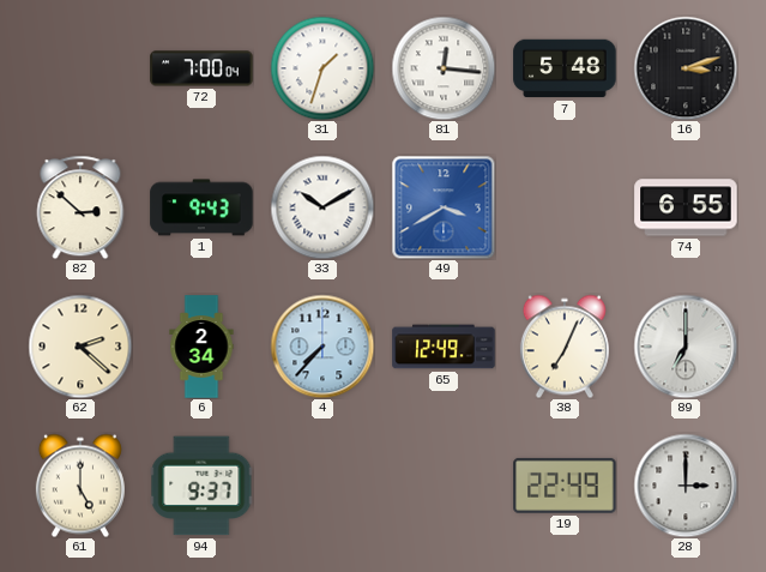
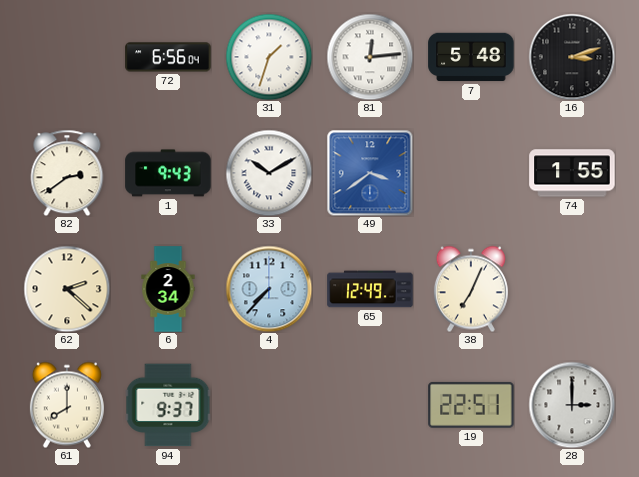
72: 7:00 -> 6:56 (168, 57)
81: 12:16 -> 12:14 (370, 57)
82: 2:52 -> 2:39 (67, 173)
49: 3:40 -> 3:39 (370, 173)
74: 6:55 -> 1:55 (572, 173)
89: 7:00 -> none (686, 347)
61: 5:00 -> 8:00 (67, 405)
19: 22:49 -> 22:51 (471, 405)
